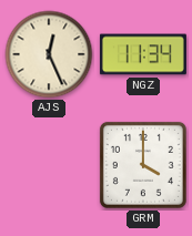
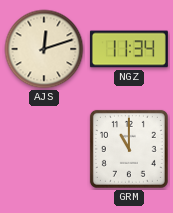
AJS: 12:26 -> 12:12 (44, 49)
GRM: 4:00 -> 11:00 (129, 149)
